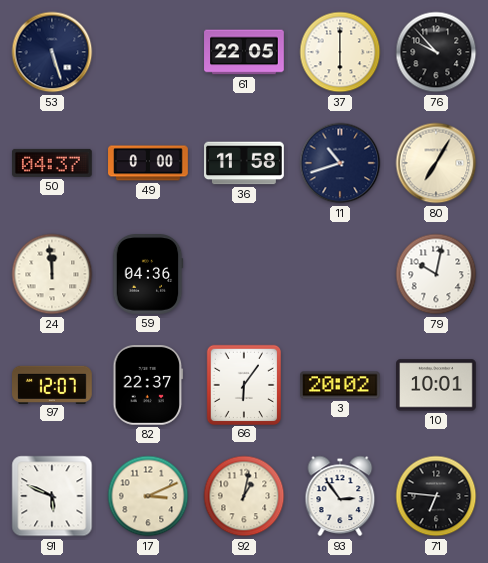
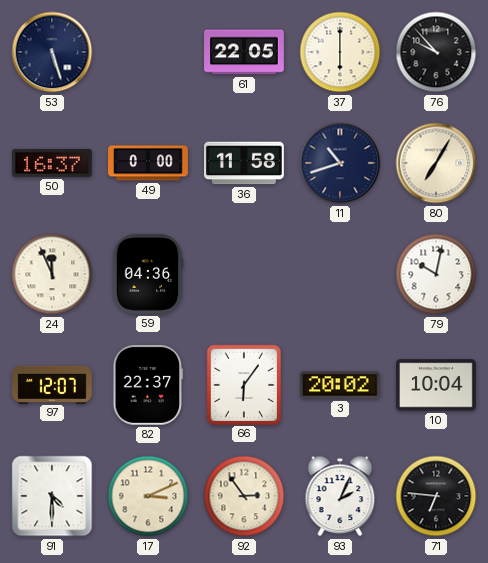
50: 04:37 -> 16:37 (53, 163)
24: 11:59 -> 11:56 (52, 274)
10: 10:01 -> 10:04 (437, 385)
91: 5:49 -> 4:30 (52, 496)
92: 1:02 -> 2:54 (244, 496)
93: 2:54 -> 2:04 (340, 496)
